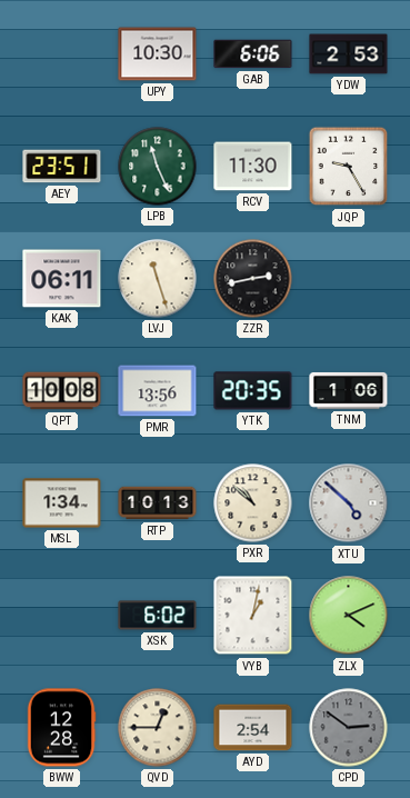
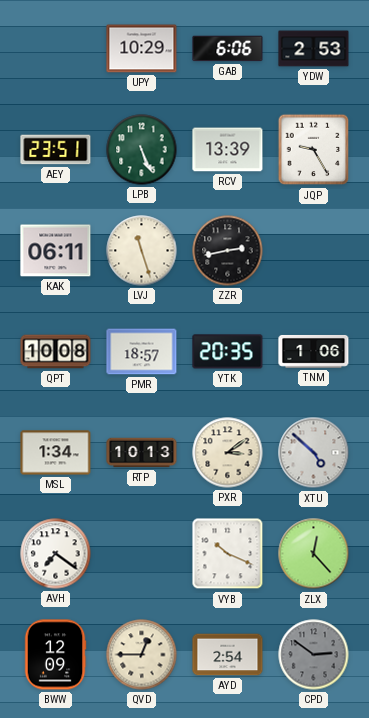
UPY: 10:30 -> 10:29 (142, 49)
LPB: 11:26 -> 5:26 (142, 150)
RCV: 11:30 -> 13:39 (228, 150)
PMR: 13:56 -> 18:57 (142, 352)
PXR: 10:52 -> 3:09 (228, 453)
AVH: none -> 7:21 (56, 554)
XSK: 6:02 -> none (158, 616)
VYB: 1:02 -> 10:19 (228, 554)
ZLX: 4:11 -> 12:23 (314, 554)
BWW: 12:28 -> 12:09 (55, 655)
